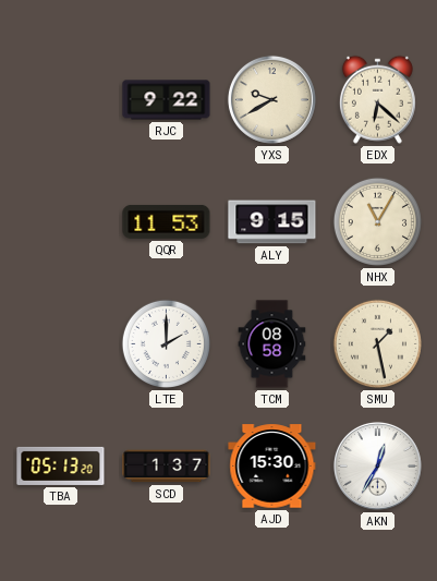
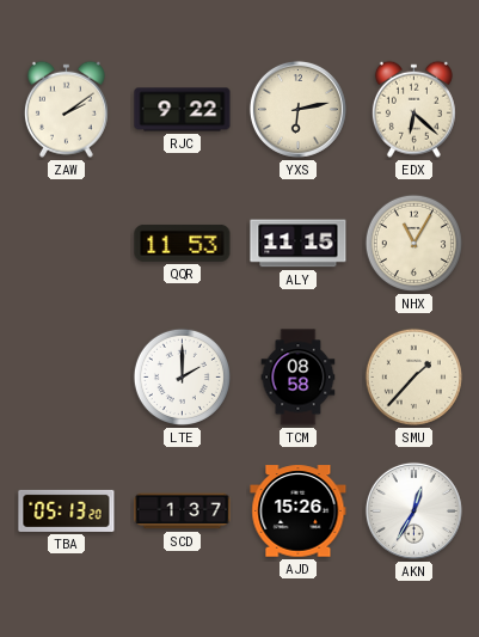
ZAW: none -> 2:09 (66, 109)
YXS: 9:40 -> 6:13 (297, 109)
ALY: 9:15 -> 11:15 (299, 244)
SMU: 1:28 -> 1:37 (413, 376)
AJD: 15:30 -> 15:26 (299, 512)
